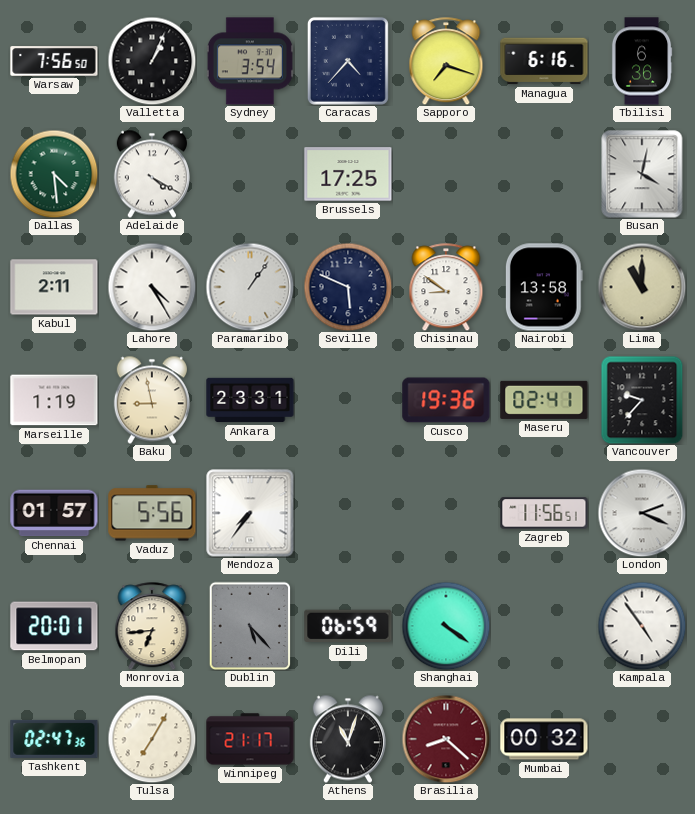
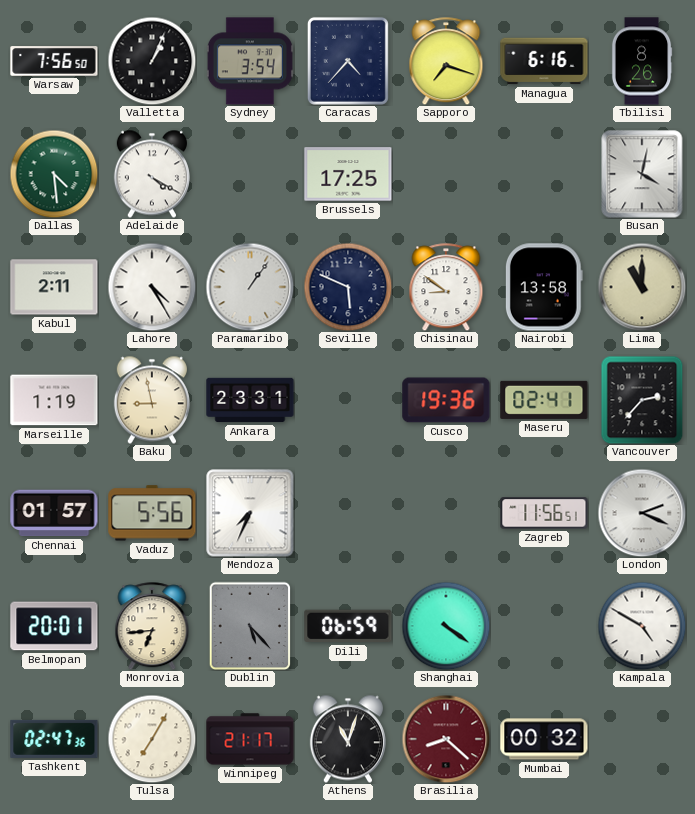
Tbilisi: 6:36 -> 8:26 (642, 61)
Vancouver: 9:37 -> 2:37 (642, 400)
Mendoza: 7:36 -> 7:34 (250, 513)
Kampala: 4:54 -> 4:50 (642, 626)
